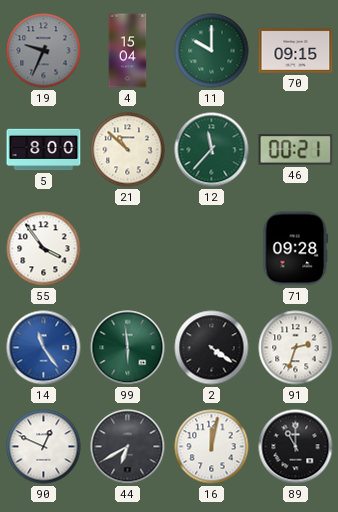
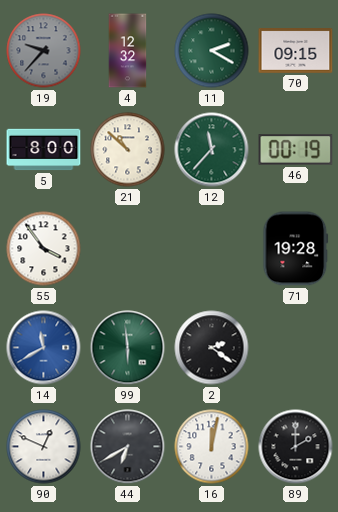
19: 9:34 -> 9:37 (44, 51)
4: 15:04 -> 12:32 (128, 51)
11: 10:00 -> 2:20 (212, 51)
46: 00:21 -> 00:19 (296, 150)
71: 09:28 -> 19:28 (296, 249)
14: 11:24 -> 11:40 (44, 348)
2: 4:21 -> 2:21 (212, 348)
91: 2:33 -> none (296, 348)
89: 11:00 -> 2:00 (296, 447)
